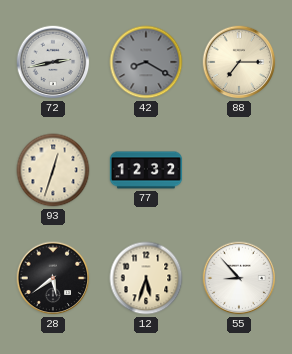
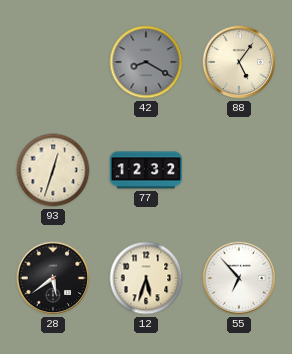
72: 2:43 -> none (53, 62)
88: 7:15 -> 5:06 (239, 62)
55: 8:53 -> 6:53 (239, 278)
